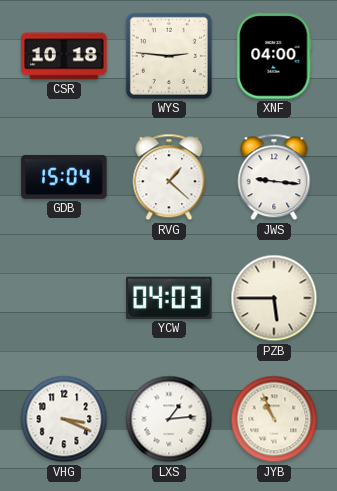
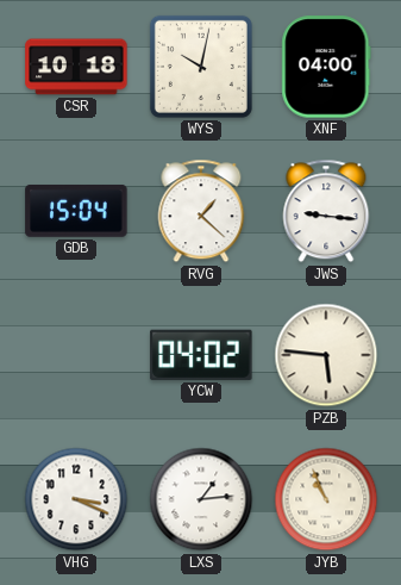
WYS: 2:46 -> 10:02 (201, 67)
YCW: 04:03 -> 04:02 (201, 355)
PZB: 5:45 -> 5:46 (326, 355)
